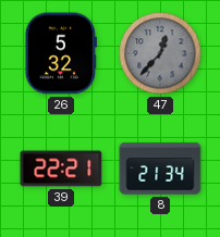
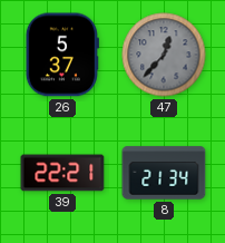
26: 5:32 -> 5:37 (62, 55)
